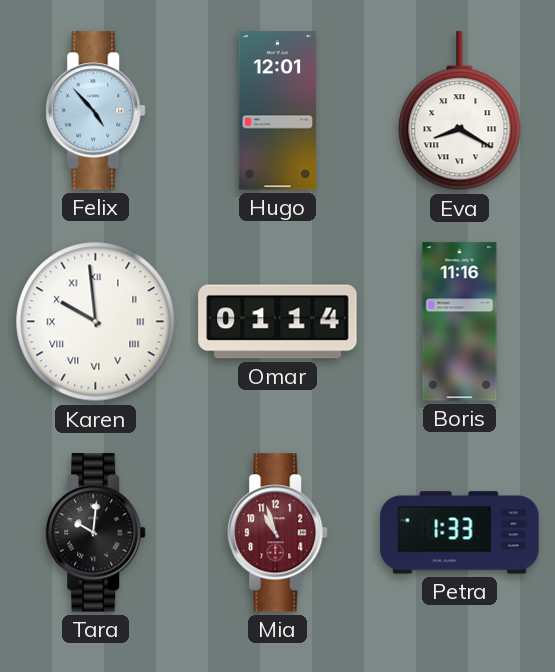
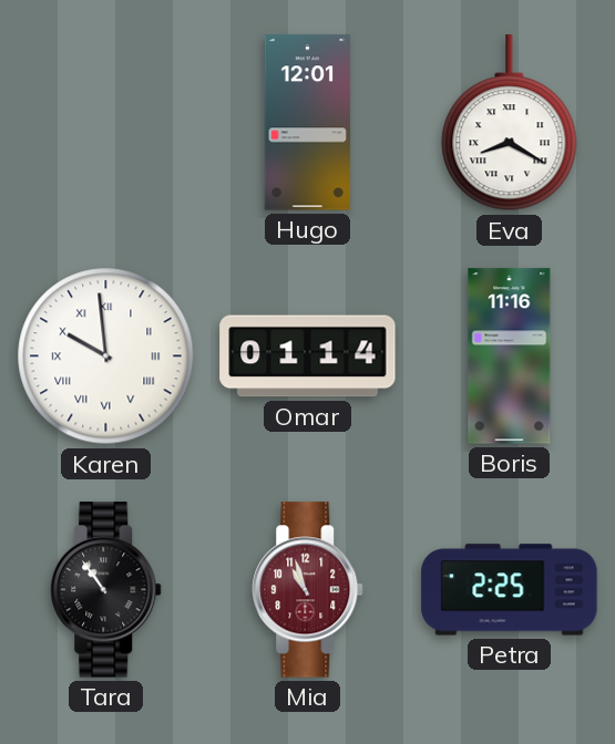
Felix: 4:53 -> none (96, 111)
Tara: 10:01 -> 10:54 (106, 590)
Petra: 1:33 -> 2:25 (510, 590)
